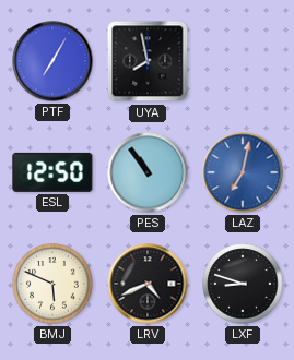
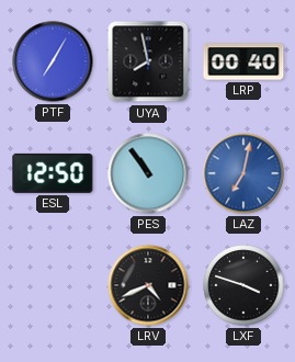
LRP: none -> 00:40 (243, 61)
BMJ: 5:49 -> none (52, 284)
LXF: 8:48 -> 3:48 (243, 285)
